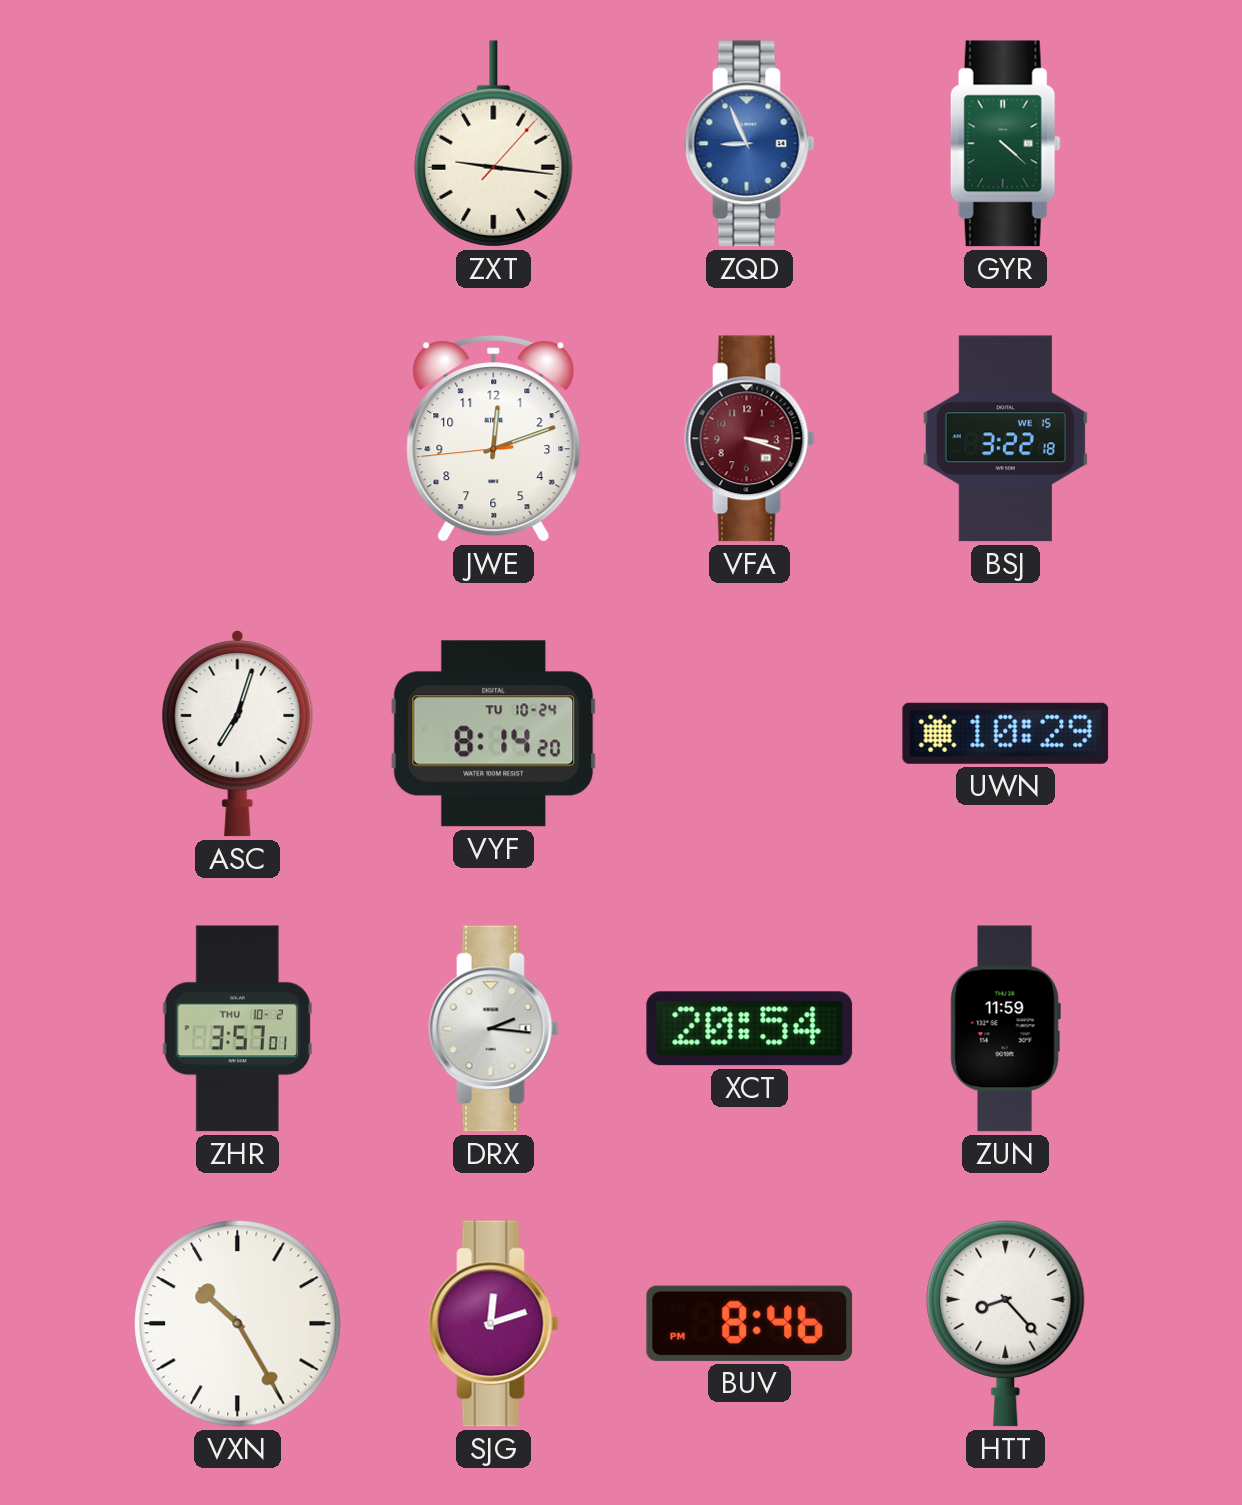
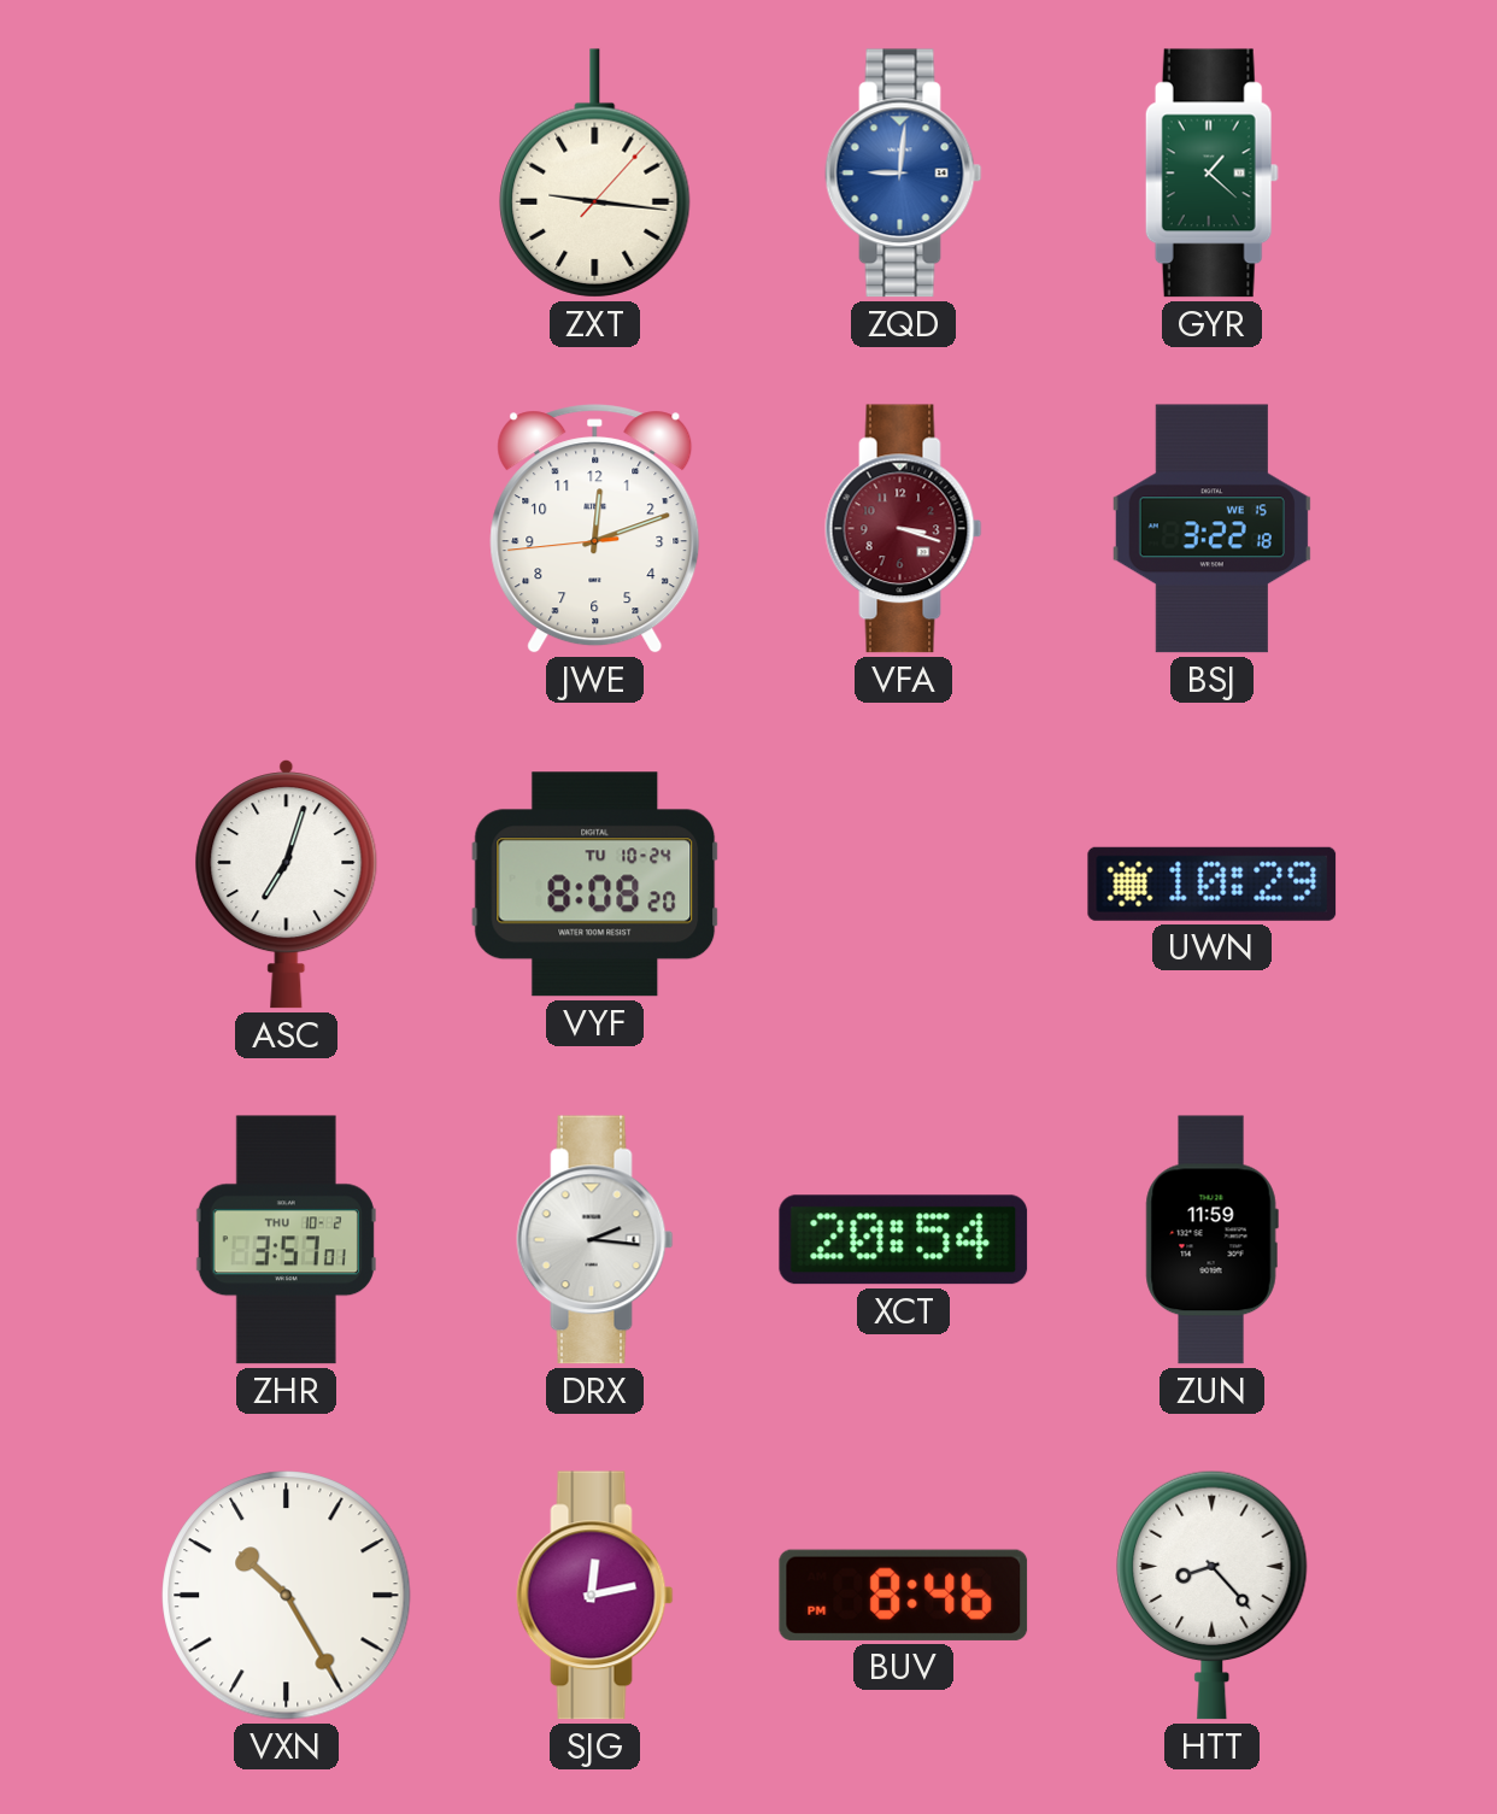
ZQD: 8:56 -> 9:01 (904, 174)
GYR: 4:22 -> 1:22 (1211, 174)
VYF: 8:14 -> 8:08 (595, 885)
SJG: 12:12 -> 12:13 (595, 1596)
